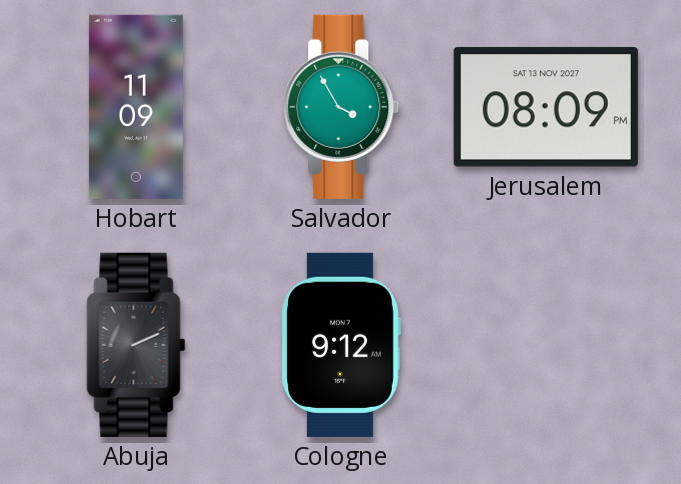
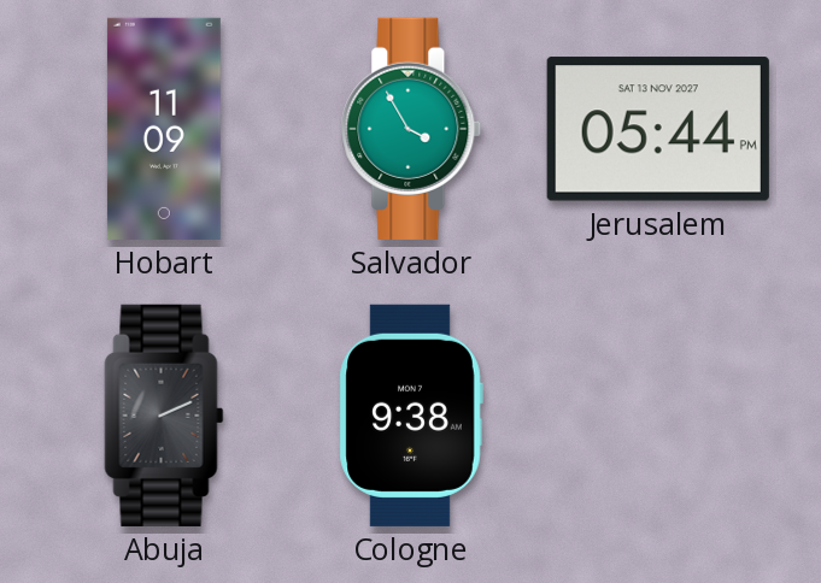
Jerusalem: 08:09 -> 05:44 (658, 129)
Cologne: 9:12 -> 9:38 (411, 416)
